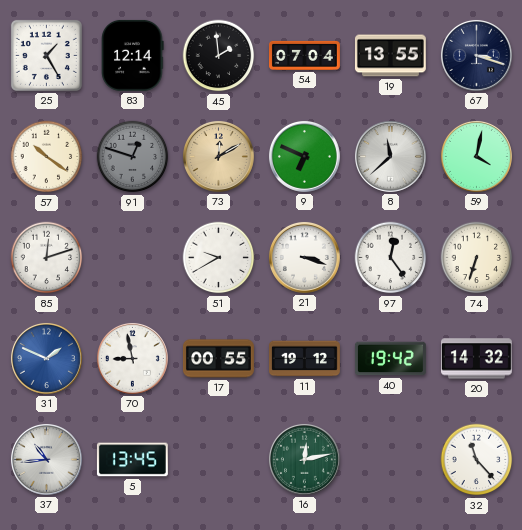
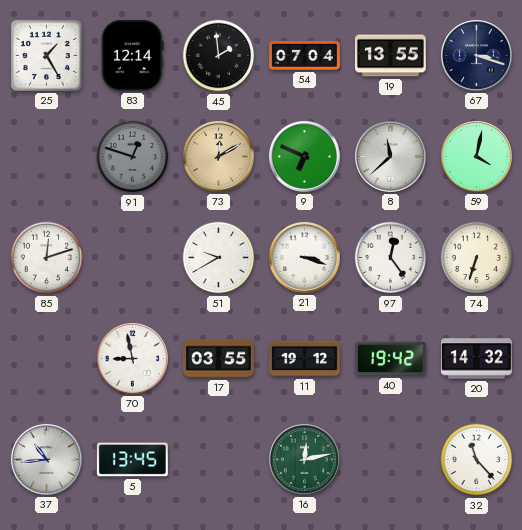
57: 10:21 -> none (47, 157)
31: 1:49 -> none (46, 358)
17: 00:55 -> 03:55 (219, 359)
